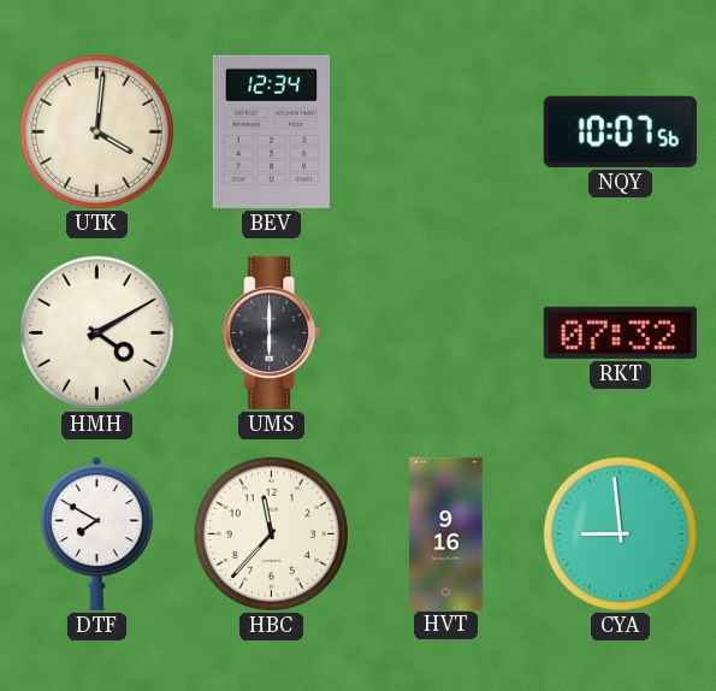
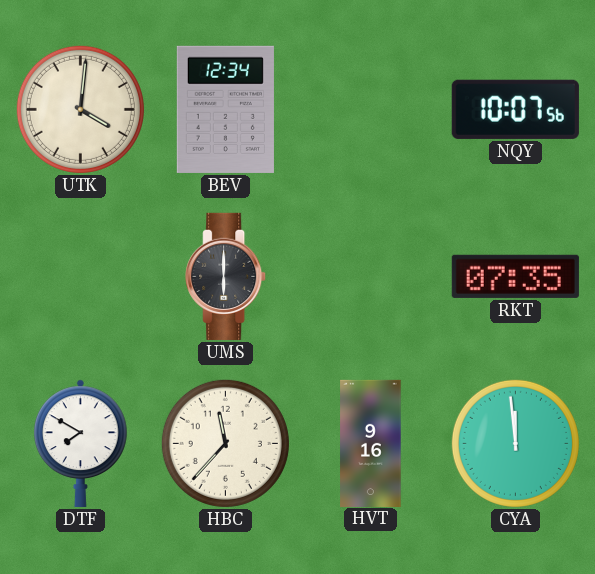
HMH: 4:10 -> none (96, 332)
RKT: 07:32 -> 07:35 (515, 276)
CYA: 8:59 -> 11:59 (515, 443)
